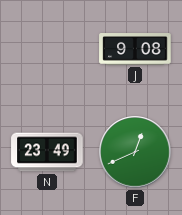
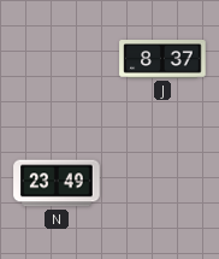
J: 9:08 -> 8:37 (162, 60)
F: 12:41 -> none (135, 152)
